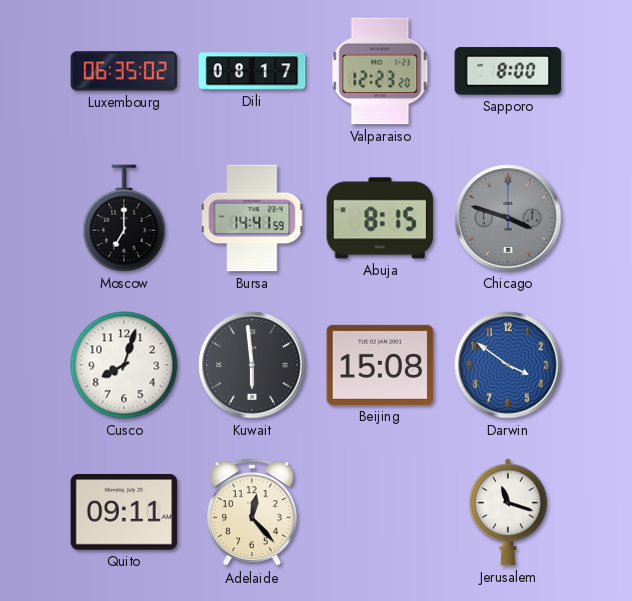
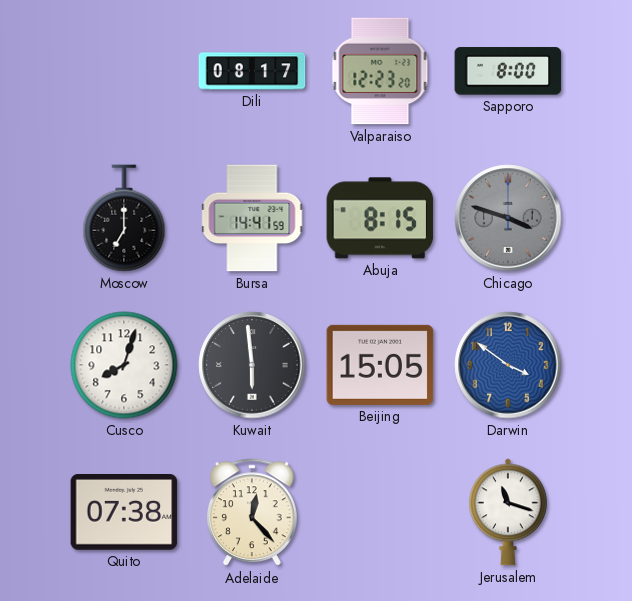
Luxembourg: 06:35 -> none (124, 71)
Beijing: 15:08 -> 15:05 (380, 365)
Quito: 09:11 -> 07:38 (124, 513)
